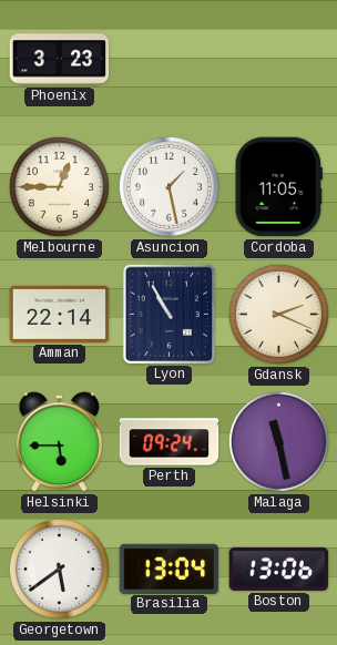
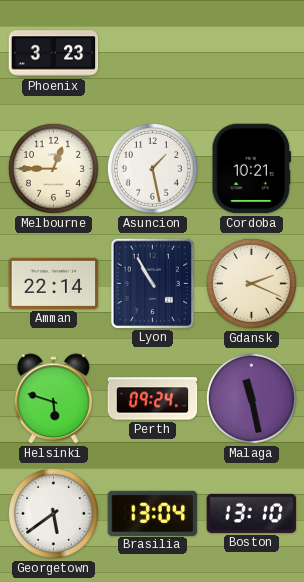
Cordoba: 11:05 -> 10:21 (251, 169)
Helsinki: 5:45 -> 5:48 (53, 399)
Boston: 13:06 -> 13:10 (252, 513)
